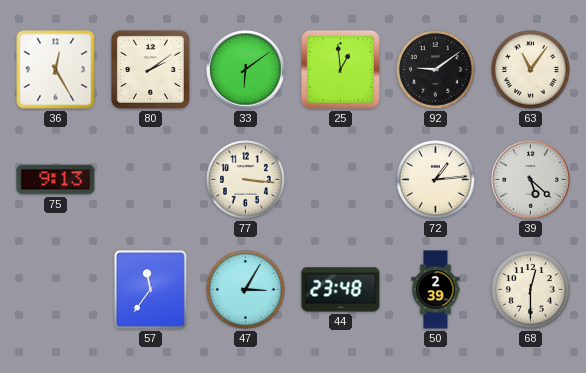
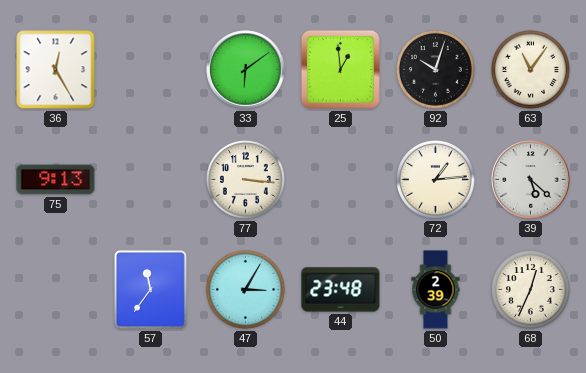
80: 2:09 -> none (150, 69)
92: 9:09 -> 10:03 (436, 70)
68: 12:30 -> 12:34 (531, 290)
